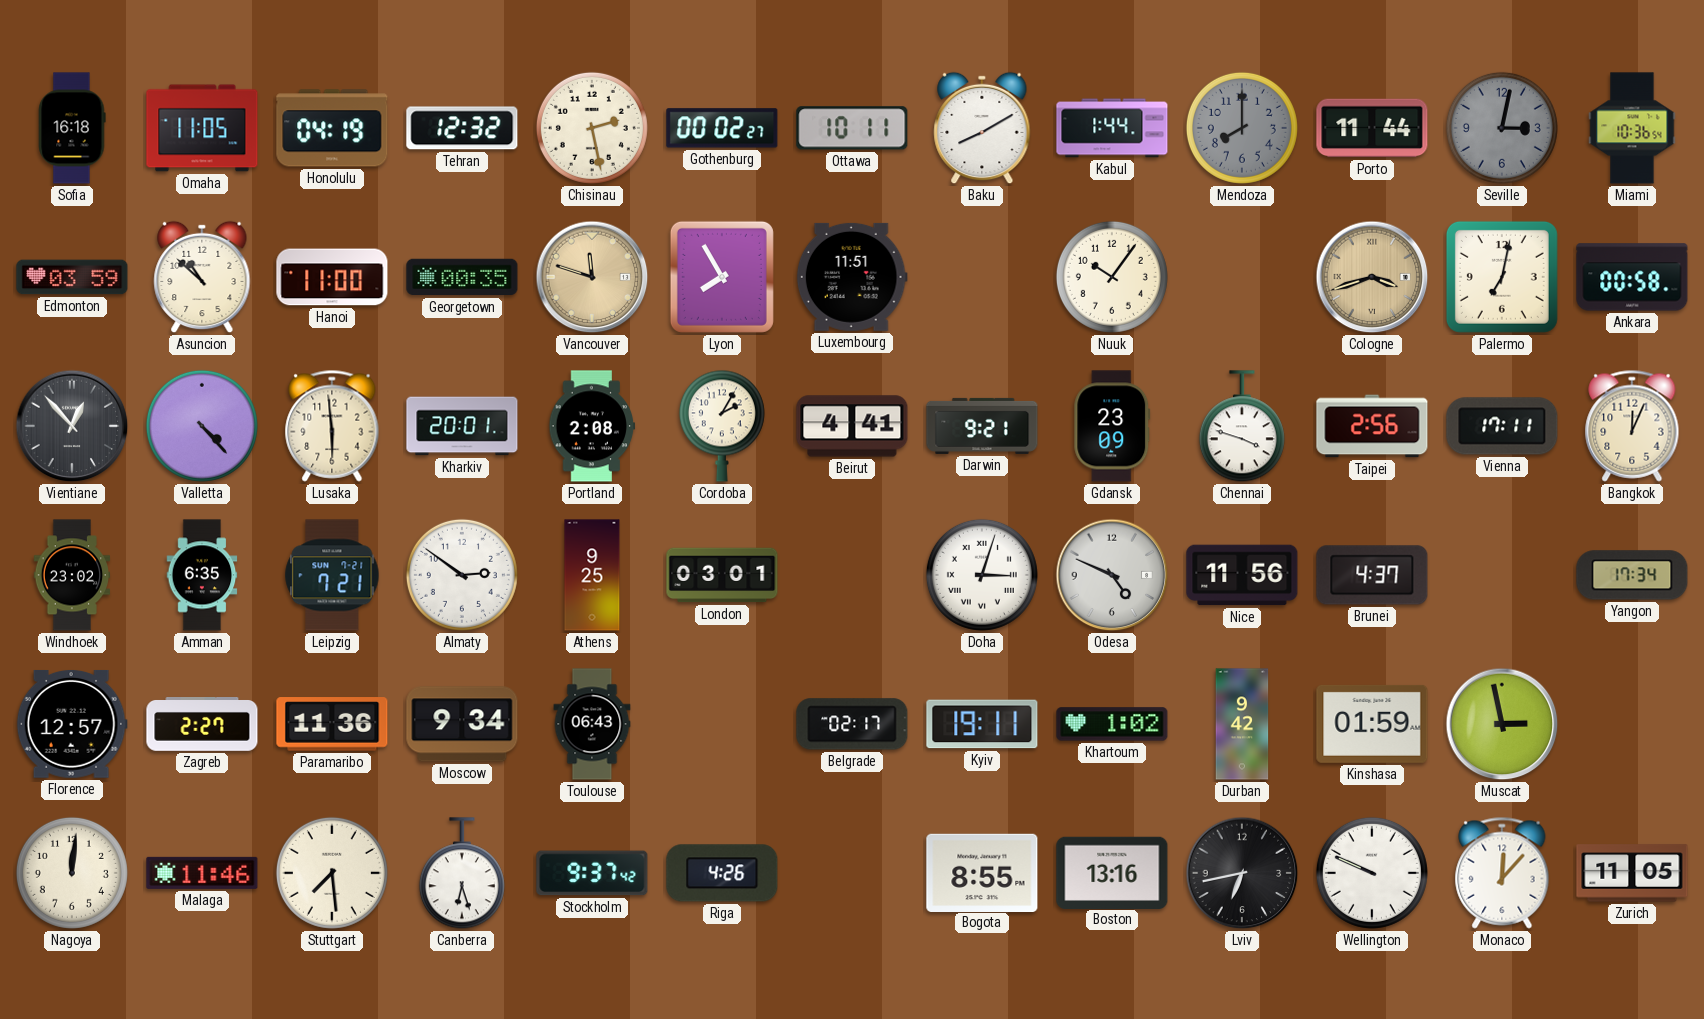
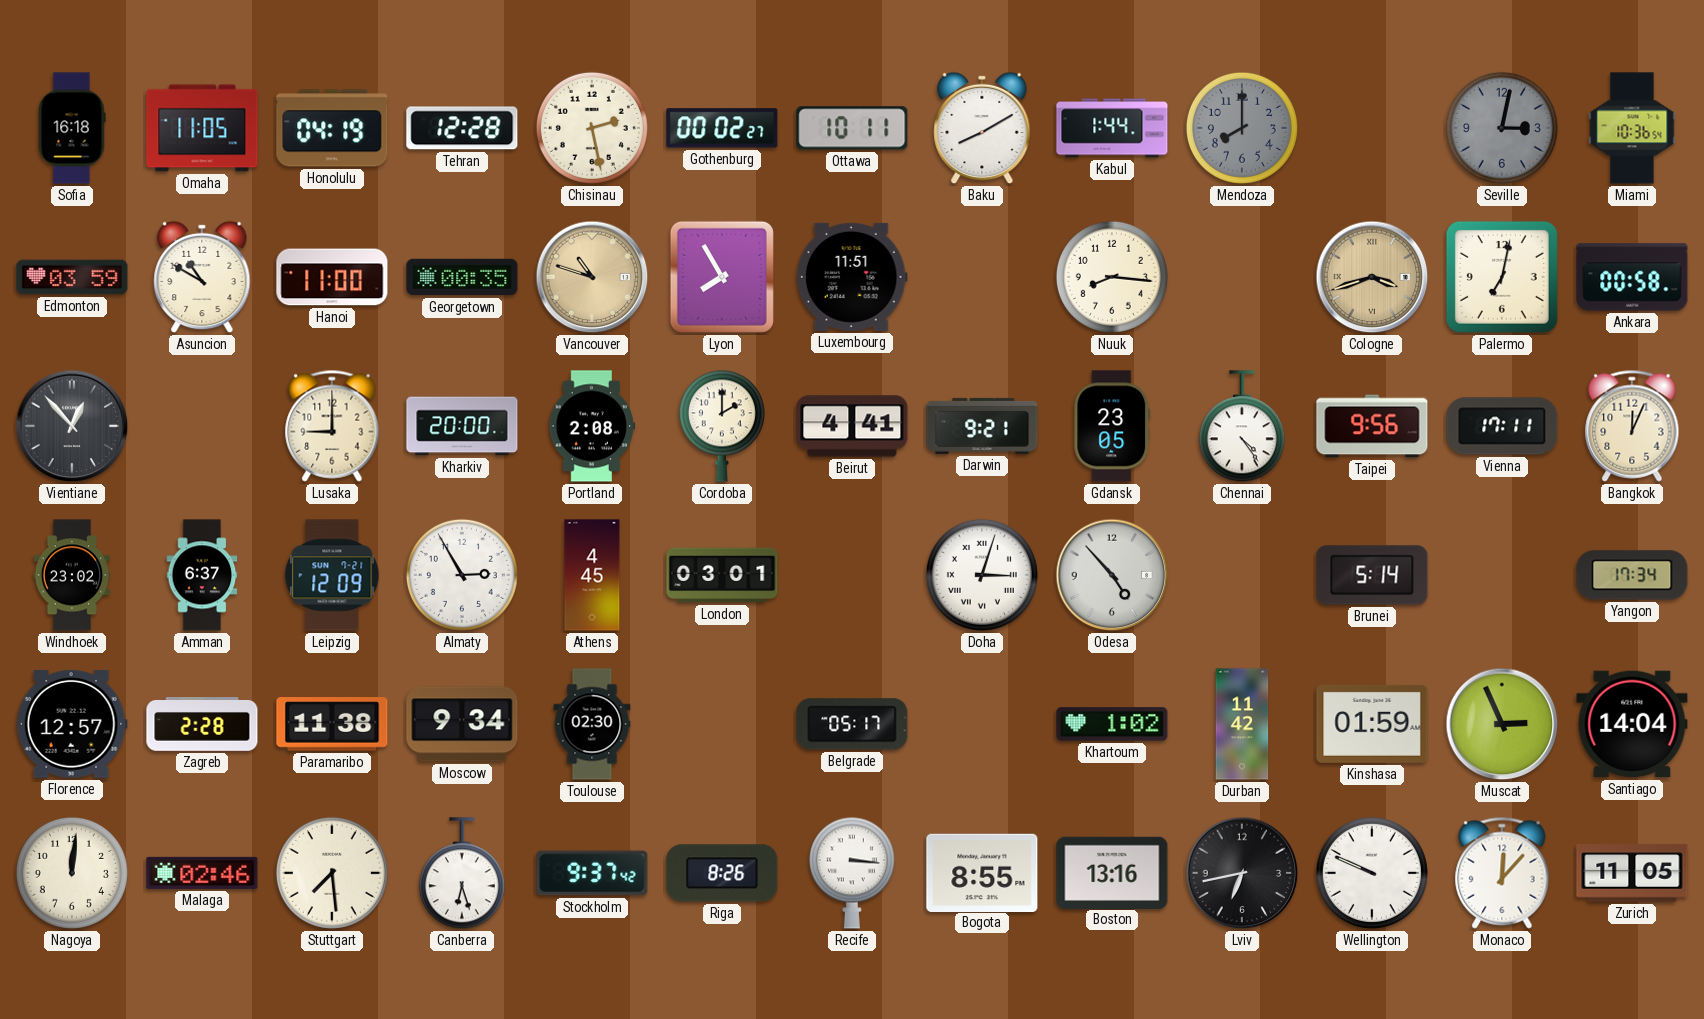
Tehran: 12:32 -> 12:28 (462, 128)
Porto: 11:44 -> none (1372, 128)
Asuncion: 10:52 -> 10:50 (202, 277)
Vancouver: 11:48 -> 10:48 (592, 277)
Nuuk: 10:06 -> 8:16 (1112, 277)
Valletta: 4:23 -> none (202, 426)
Lusaka: 5:59 -> 9:00 (332, 426)
Kharkiv: 20:01 -> 20:00 (462, 426)
Cordoba: 2:05 -> 2:00 (722, 426)
Gdansk: 23:09 -> 23:05 (1112, 426)
Chennai: 3:48 -> 4:24 (1242, 427)
Taipei: 2:56 -> 9:56 (1372, 426)
Amman: 6:35 -> 6:37 (202, 575)
Leipzig: 7:21 -> 12:09 (332, 575)
Almaty: 2:51 -> 2:55 (462, 575)
Athens: 9:25 -> 4:45 (592, 575)
Odesa: 4:49 -> 4:53 (1112, 575)
Nice: 11:56 -> none (1242, 575)
Brunei: 4:37 -> 5:14 (1372, 575)
Zagreb: 2:27 -> 2:28 (202, 724)
Paramaribo: 11:36 -> 11:38 (332, 724)
Toulouse: 06:43 -> 02:30 (592, 724)
Belgrade: 02:17 -> 05:17 (852, 724)
Kyiv: 19:11 -> none (982, 724)
Durban: 9:42 -> 11:42 (1242, 724)
Muscat: 2:58 -> 2:56 (1502, 724)
Santiago: none -> 14:04 (1632, 724)
Malaga: 11:46 -> 02:46 (202, 873)
Riga: 4:26 -> 8:26 (722, 873)
Recife: none -> 3:16 (852, 873)
